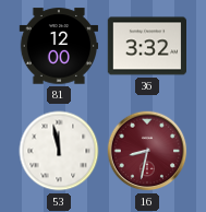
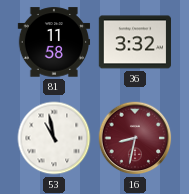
81: 12:00 -> 11:58 (54, 42)
53: 11:58 -> 10:58 (54, 138)
